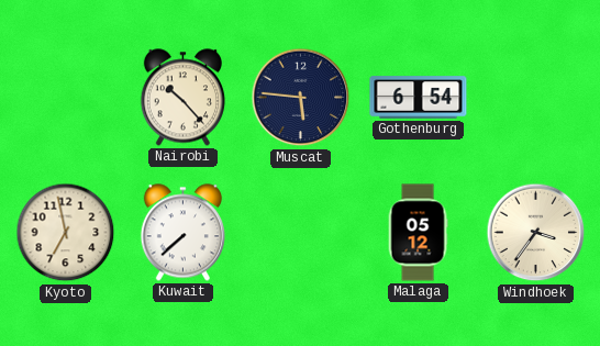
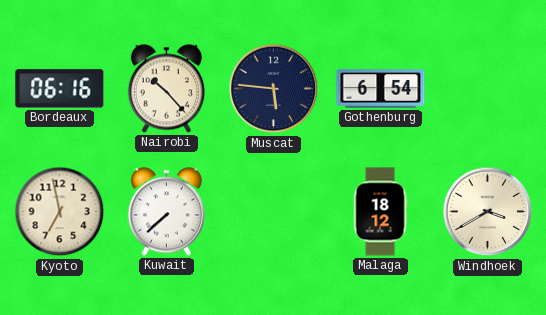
Bordeaux: none -> 06:16 (60, 89)
Malaga: 05:12 -> 18:12 (380, 212)
Windhoek: 3:36 -> 3:40 (488, 212)
